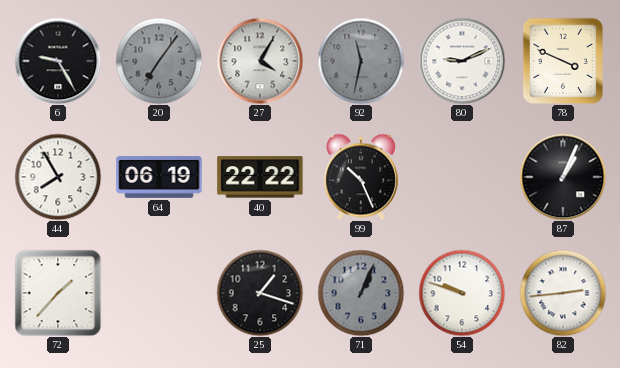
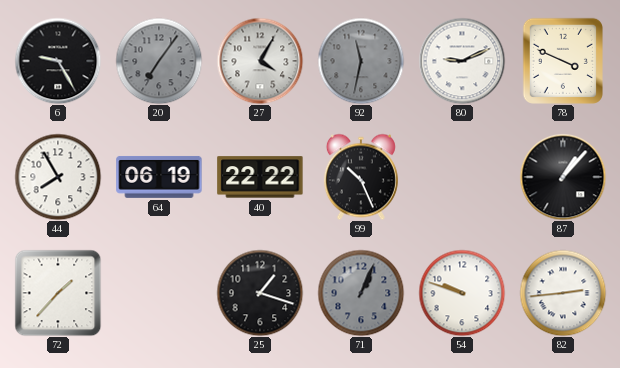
87: 1:04 -> 1:07 (563, 177)
